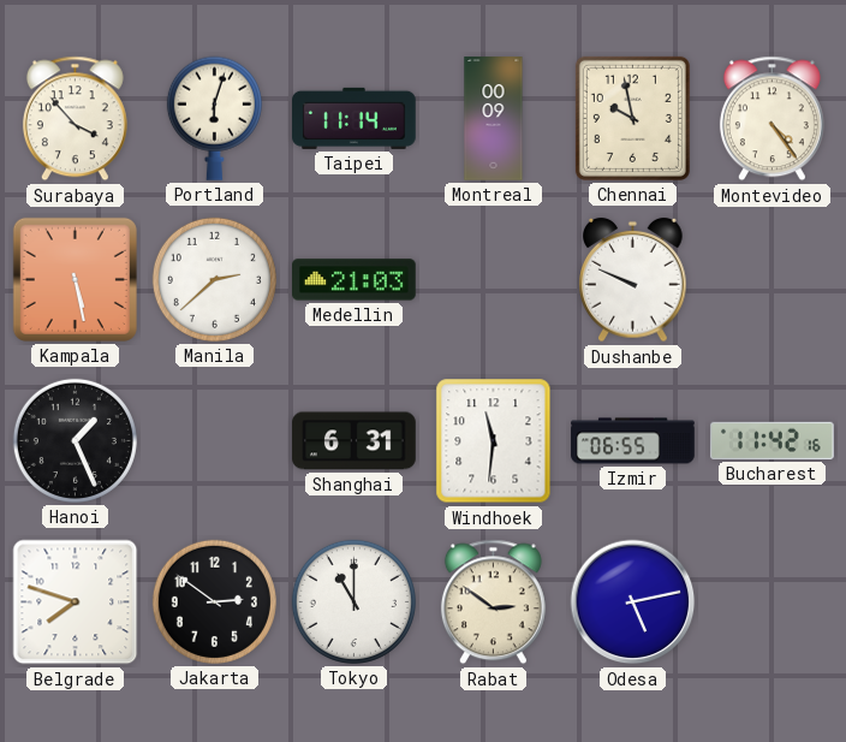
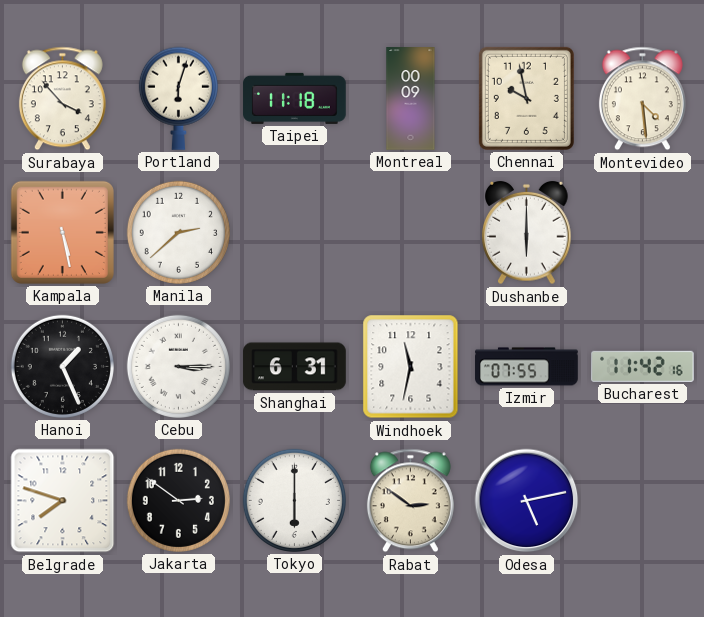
Taipei: 11:14 -> 11:18 (295, 98)
Montevideo: 4:24 -> 4:29 (642, 99)
Medellin: 21:03 -> none (355, 280)
Dushanbe: 9:49 -> 6:00 (527, 233)
Cebu: none -> 3:15 (178, 366)
Windhoek: 11:31 -> 11:32 (411, 367)
Izmir: 06:55 -> 07:55 (527, 367)
Tokyo: 11:00 -> 6:00 (294, 500)
